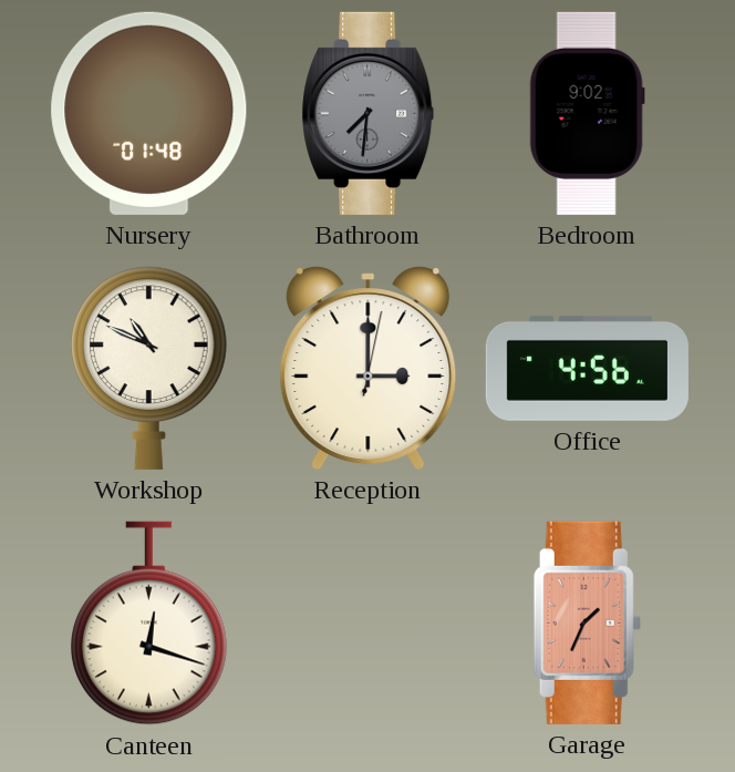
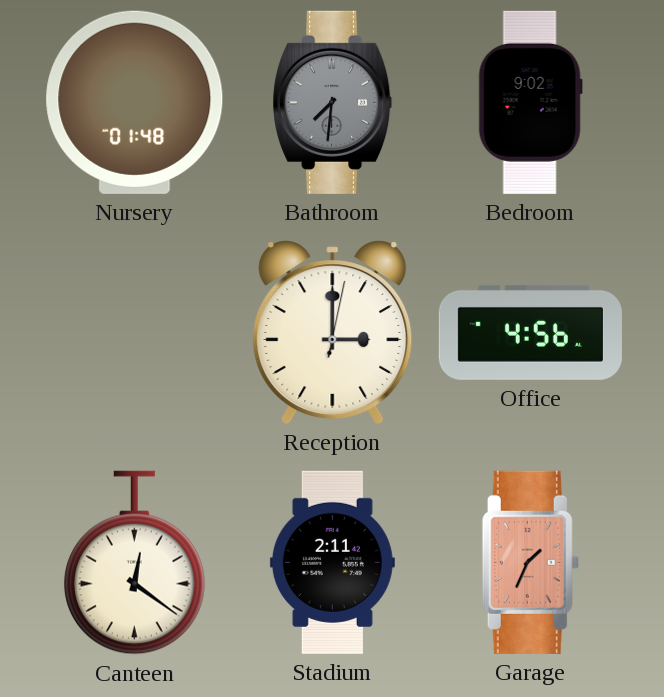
Workshop: 10:49 -> none (149, 368)
Canteen: 12:18 -> 12:21 (135, 563)
Stadium: none -> 2:11 (332, 562)
